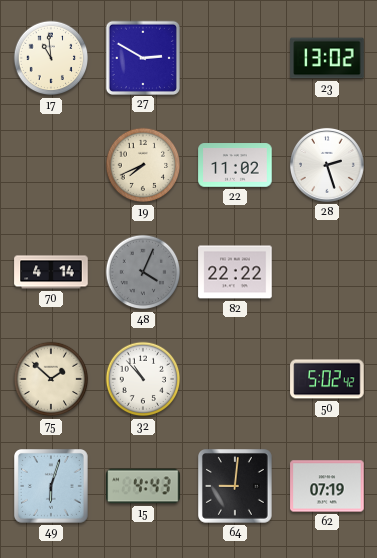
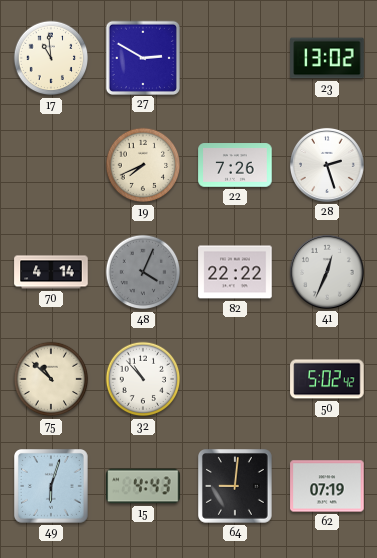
22: 11:02 -> 7:26 (235, 165)
41: none -> 12:34 (327, 272)
75: 1:52 -> 10:52 (51, 379)
